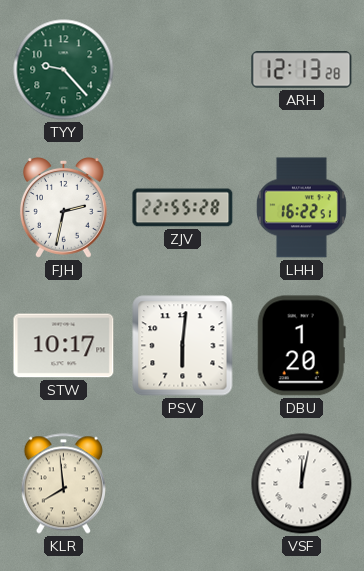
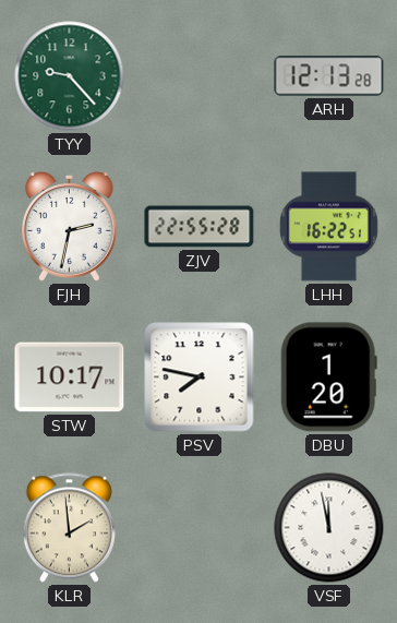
PSV: 6:01 -> 7:47 (200, 378)
KLR: 7:59 -> 1:59 (69, 528)
VSF: 12:02 -> 11:58 (329, 528)
